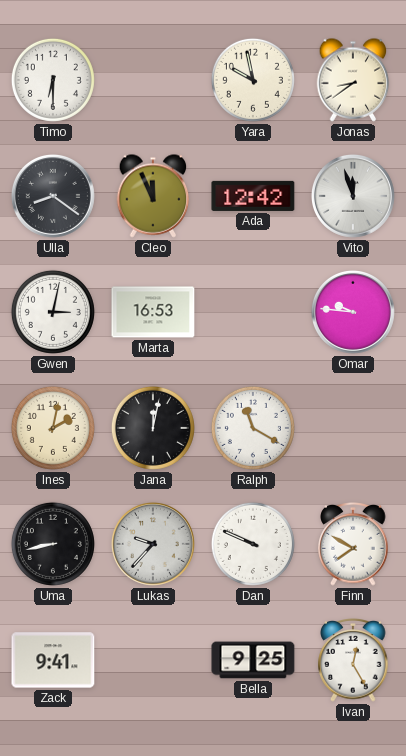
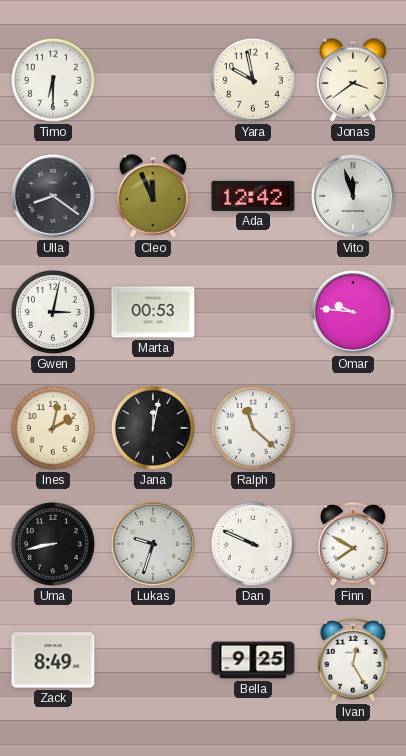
Jonas: 8:39 -> 3:39 (353, 80)
Marta: 16:53 -> 00:53 (153, 312)
Ralph: 11:20 -> 11:22 (253, 428)
Lukas: 9:37 -> 9:33 (153, 544)
Zack: 9:41 -> 8:49 (53, 660)
